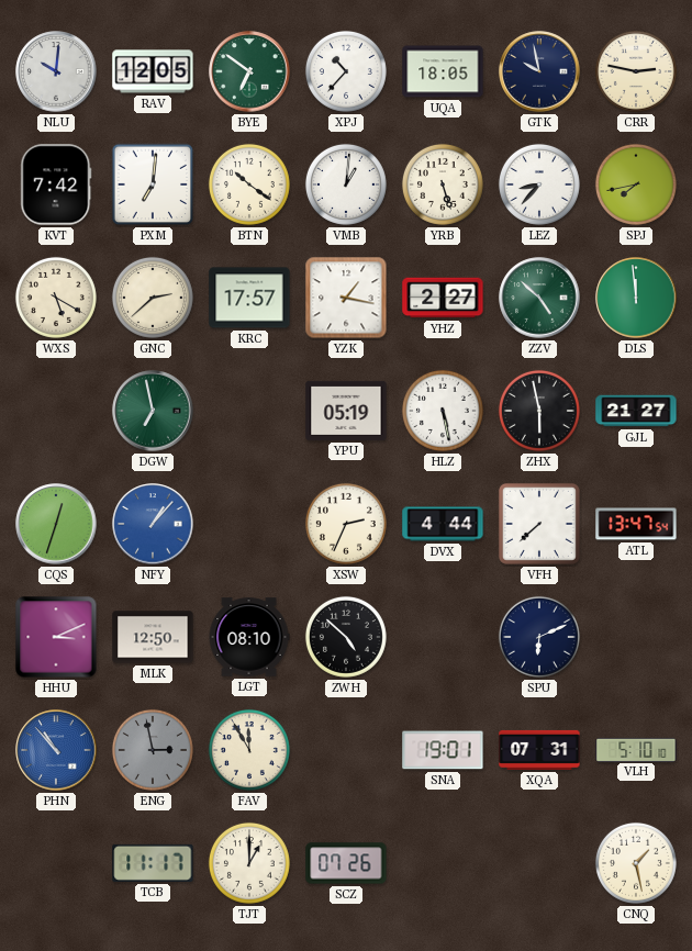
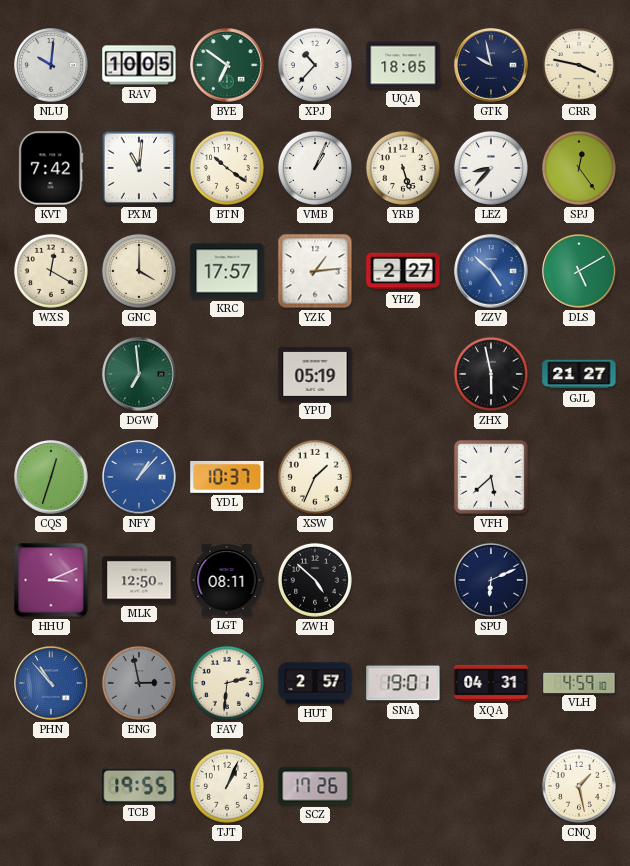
RAV: 12:05 -> 10:05 (139, 65)
CRR: 2:47 -> 3:47 (579, 65)
PXM: 7:01 -> 11:01 (139, 168)
VMB: 1:01 -> 1:04 (315, 168)
SPJ: 7:43 -> 12:24 (579, 168)
WXS: 5:20 -> 12:20 (51, 271)
GNC: 2:38 -> 4:00 (139, 271)
YZK: 1:17 -> 1:14 (315, 271)
ZZV dial: green -> blue (491, 271)
DLS: 11:59 -> 5:10 (579, 271)
DGW: 6:58 -> 6:59 (139, 374)
HLZ: 5:28 -> none (443, 411)
YDL: none -> 10:37 (227, 477)
XSW: 2:34 -> 1:34 (315, 477)
DVX: 4:44 -> none (443, 524)
VFH: 7:38 -> 5:38 (491, 477)
ATL: 13:47 -> none (636, 524)
LGT: 08:10 -> 08:11 (227, 580)
FAV: 11:55 -> 2:31 (227, 683)
HUT: none -> 2:57 (315, 683)
XQA: 07:31 -> 04:31 (491, 683)
VLH: 5:10 -> 4:59 (579, 682)
TCB: 11:17 -> 19:55 (139, 786)
TJT: 1:00 -> 1:04 (227, 786)
SCZ: 07:26 -> 17:26 (315, 786)
